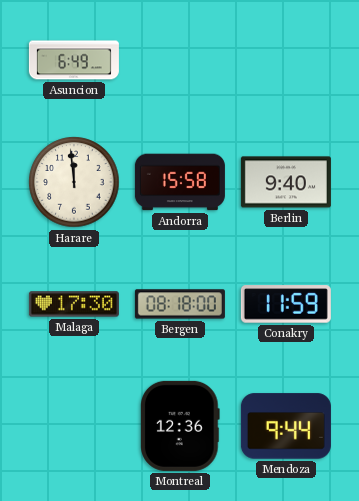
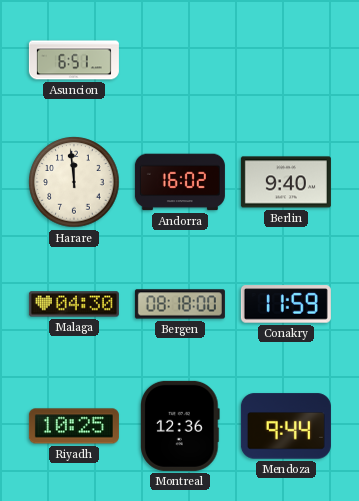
Asuncion: 6:49 -> 6:51 (74, 60)
Andorra: 15:58 -> 16:02 (180, 182)
Malaga: 17:30 -> 04:30 (74, 304)
Riyadh: none -> 10:25 (74, 426)
